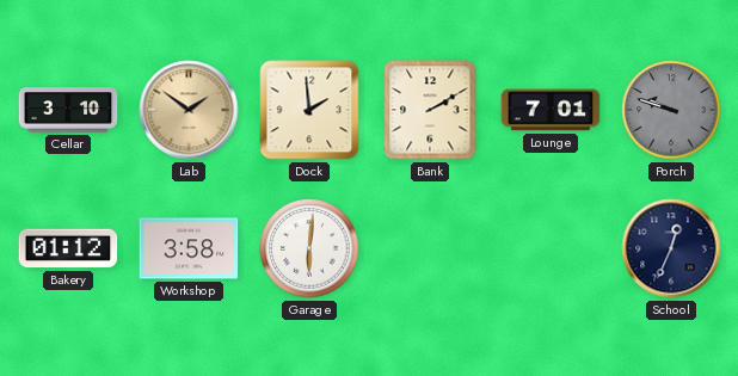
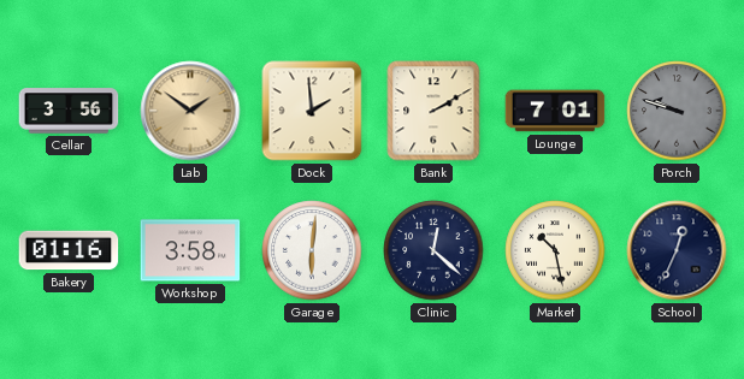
Cellar: 3:10 -> 3:56 (69, 111)
Bakery: 01:12 -> 01:16 (69, 250)
Clinic: none -> 12:22 (433, 250)
Market: none -> 10:28 (555, 250)
